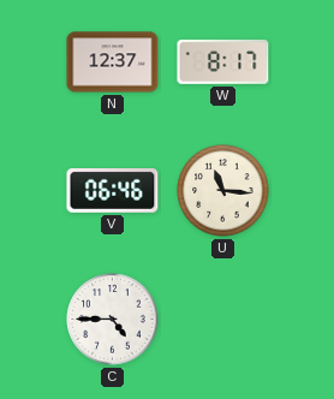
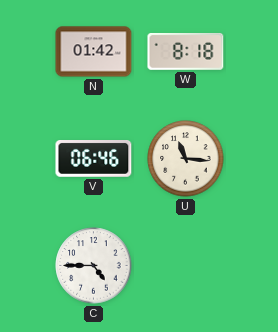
N: 12:37 -> 01:42 (94, 52)
W: 8:17 -> 8:18 (186, 52)
